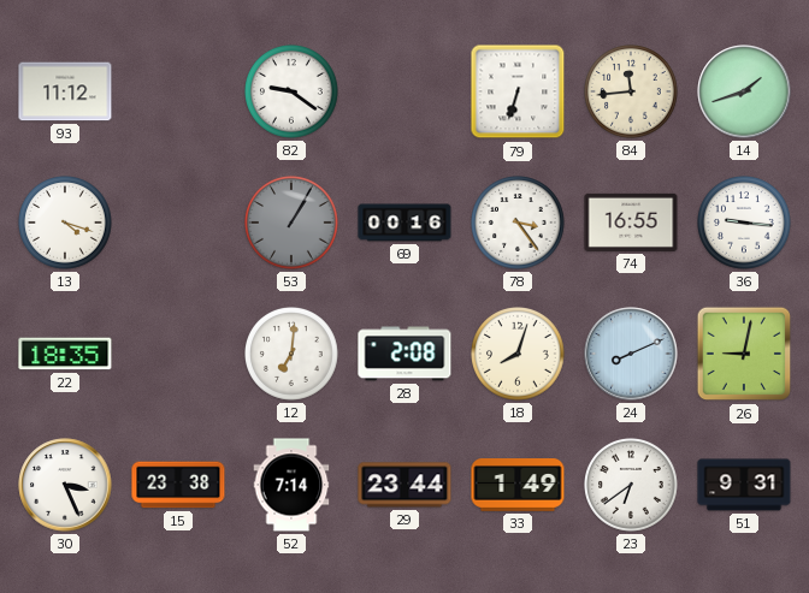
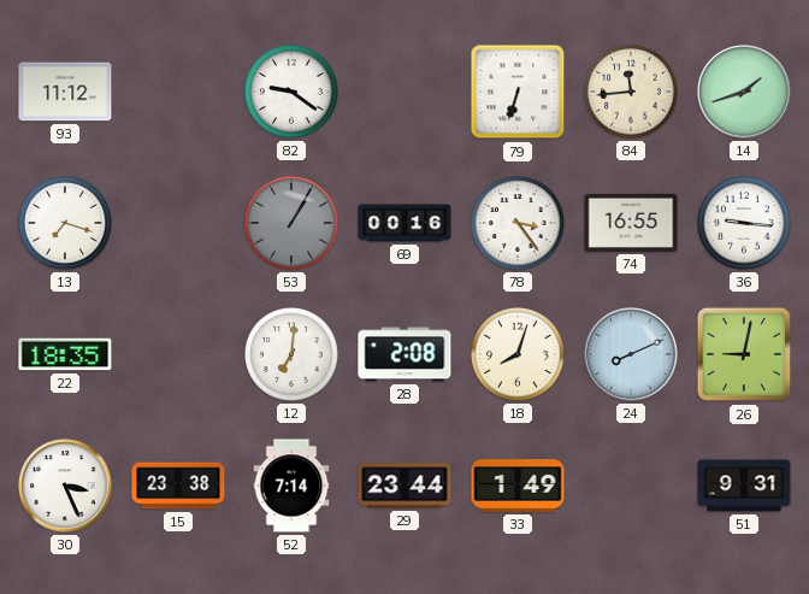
13: 4:18 -> 7:18 (66, 224)
23: 6:39 -> none (632, 486)
